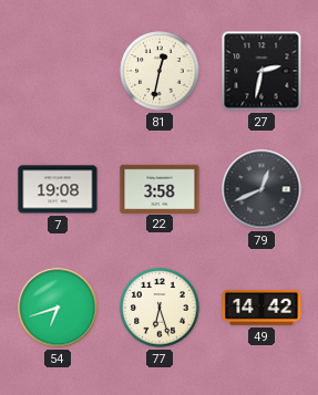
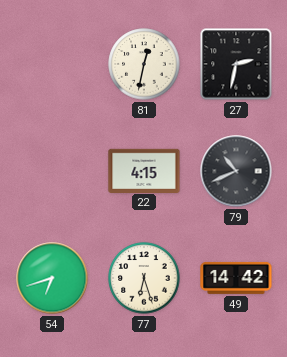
7: 19:08 -> none (58, 189)
22: 3:58 -> 4:15 (144, 170)
79: 12:41 -> 10:41 (236, 171)
